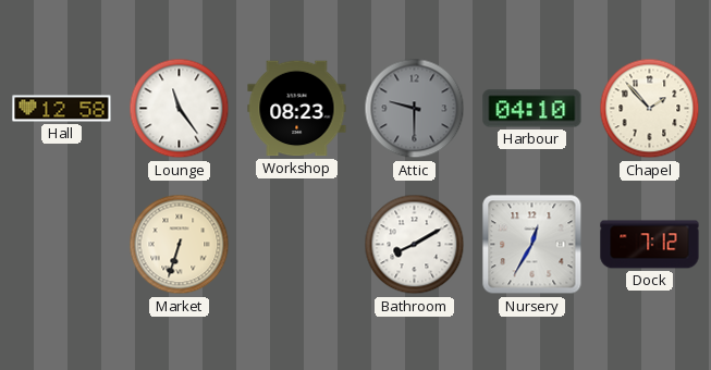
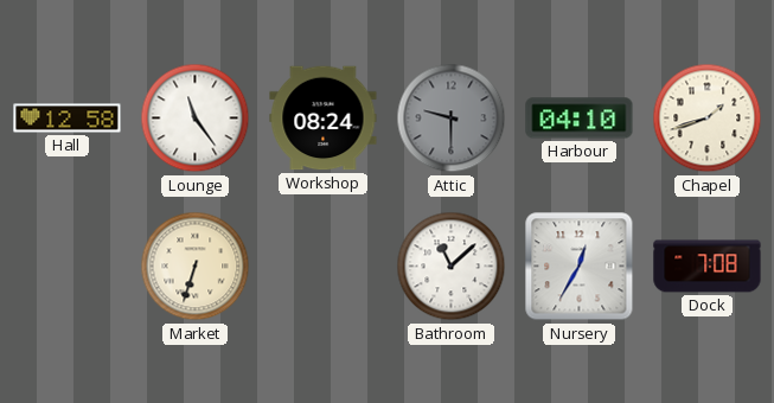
Workshop: 08:23 -> 08:24 (324, 119)
Chapel: 1:53 -> 1:42 (708, 119)
Bathroom: 8:10 -> 11:08 (452, 267)
Dock: 7:12 -> 7:08 (708, 267)
